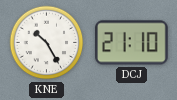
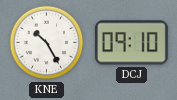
DCJ: 21:10 -> 09:10 (132, 43)
